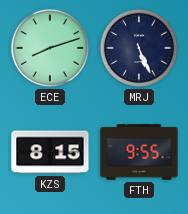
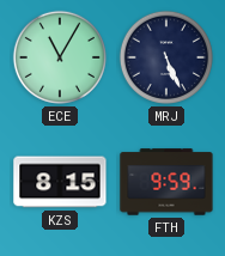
ECE: 8:12 -> 11:05 (60, 57)
FTH: 9:55 -> 9:59 (166, 182)
